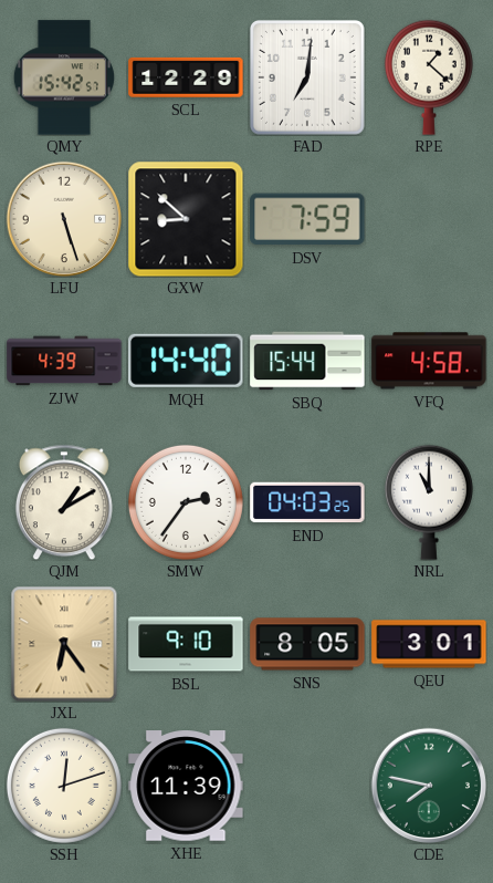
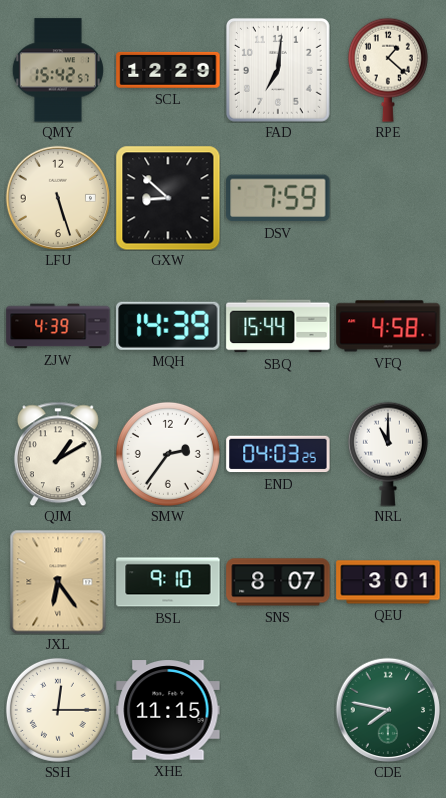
MQH: 14:40 -> 14:39 (168, 326)
SNS: 8:05 -> 8:07 (278, 582)
SSH: 12:12 -> 12:15 (58, 710)
XHE: 11:39 -> 11:15 (168, 710)
